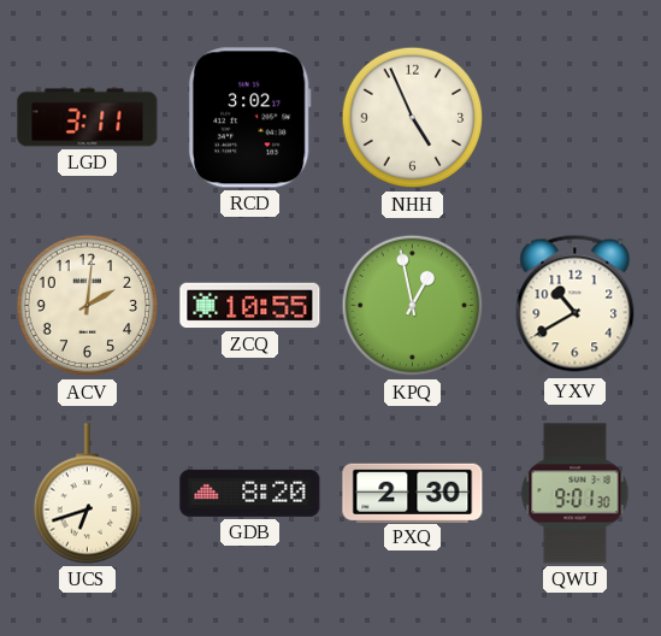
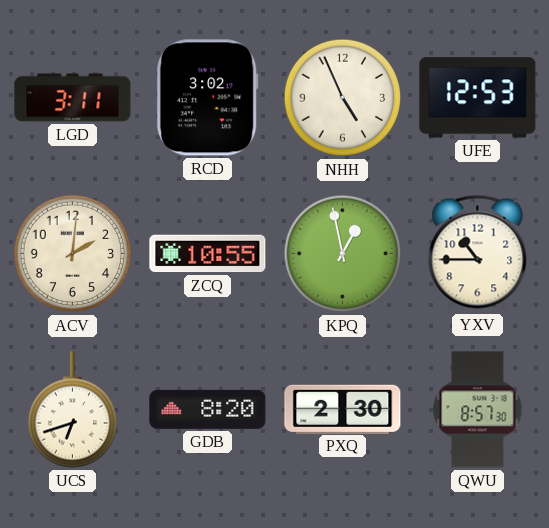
UFE: none -> 12:53 (478, 98)
YXV: 10:40 -> 10:45 (478, 253)
QWU: 9:01 -> 8:57 (478, 410)
